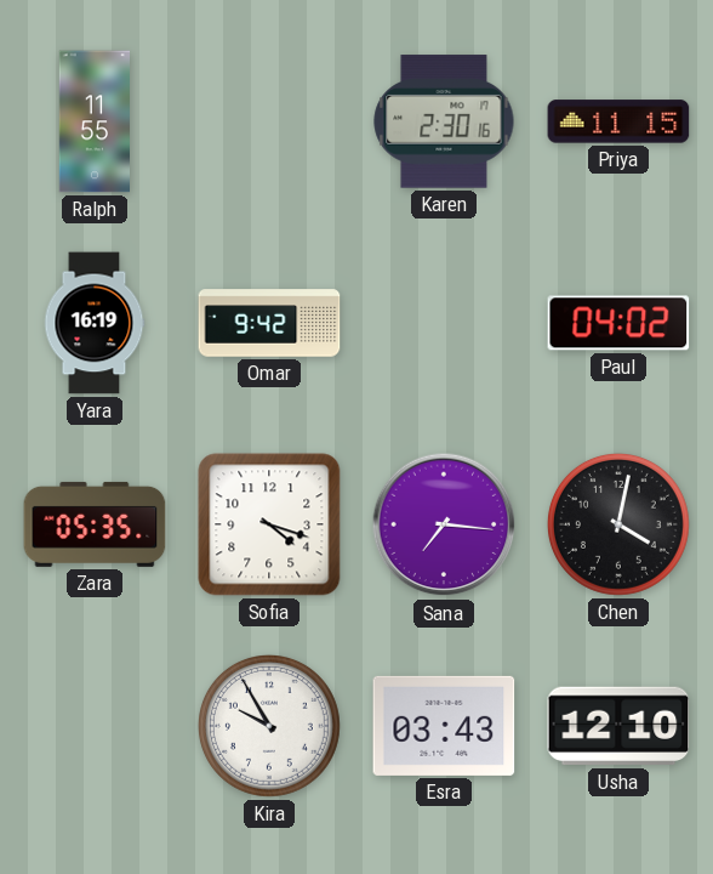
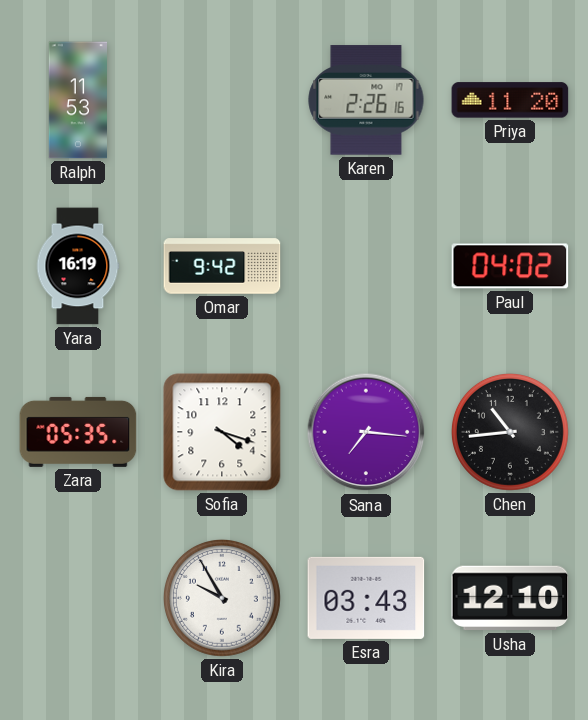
Ralph: 11:55 -> 11:53 (77, 100)
Karen: 2:30 -> 2:26 (366, 100)
Priya: 11:15 -> 11:20 (510, 100)
Chen: 4:02 -> 10:44 (510, 432)
